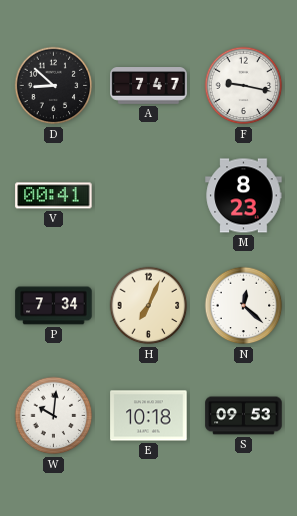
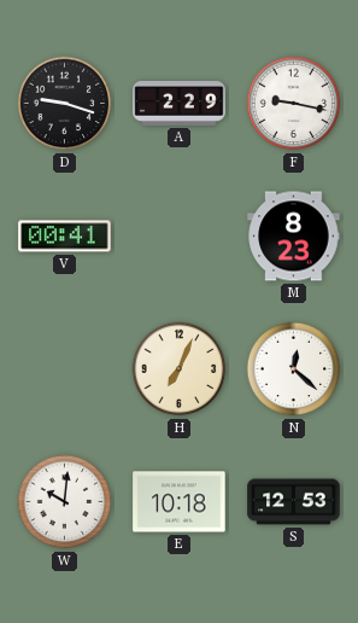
D: 8:52 -> 9:18 (65, 104)
A: 7:47 -> 2:29 (180, 104)
P: 7:34 -> none (54, 306)
S: 09:53 -> 12:53 (294, 502)
